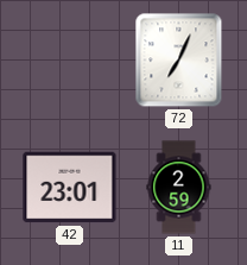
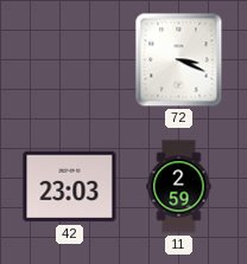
72: 7:04 -> 3:19 (179, 60)
42: 23:01 -> 23:03 (70, 187)
